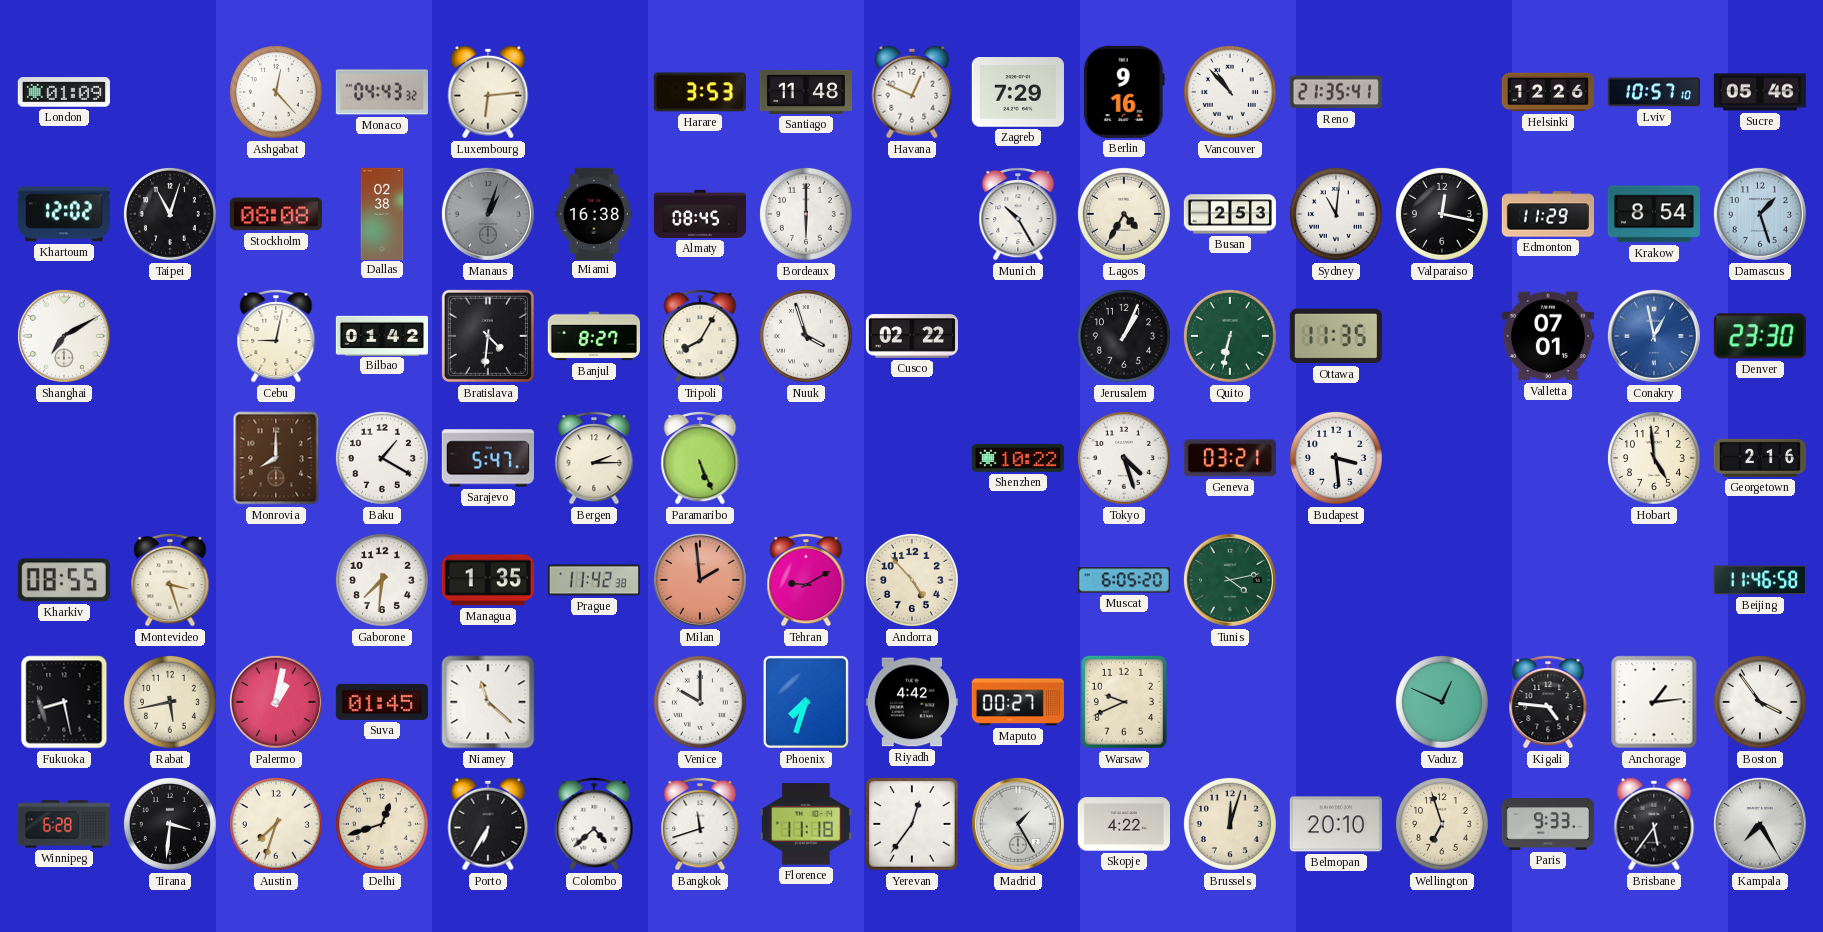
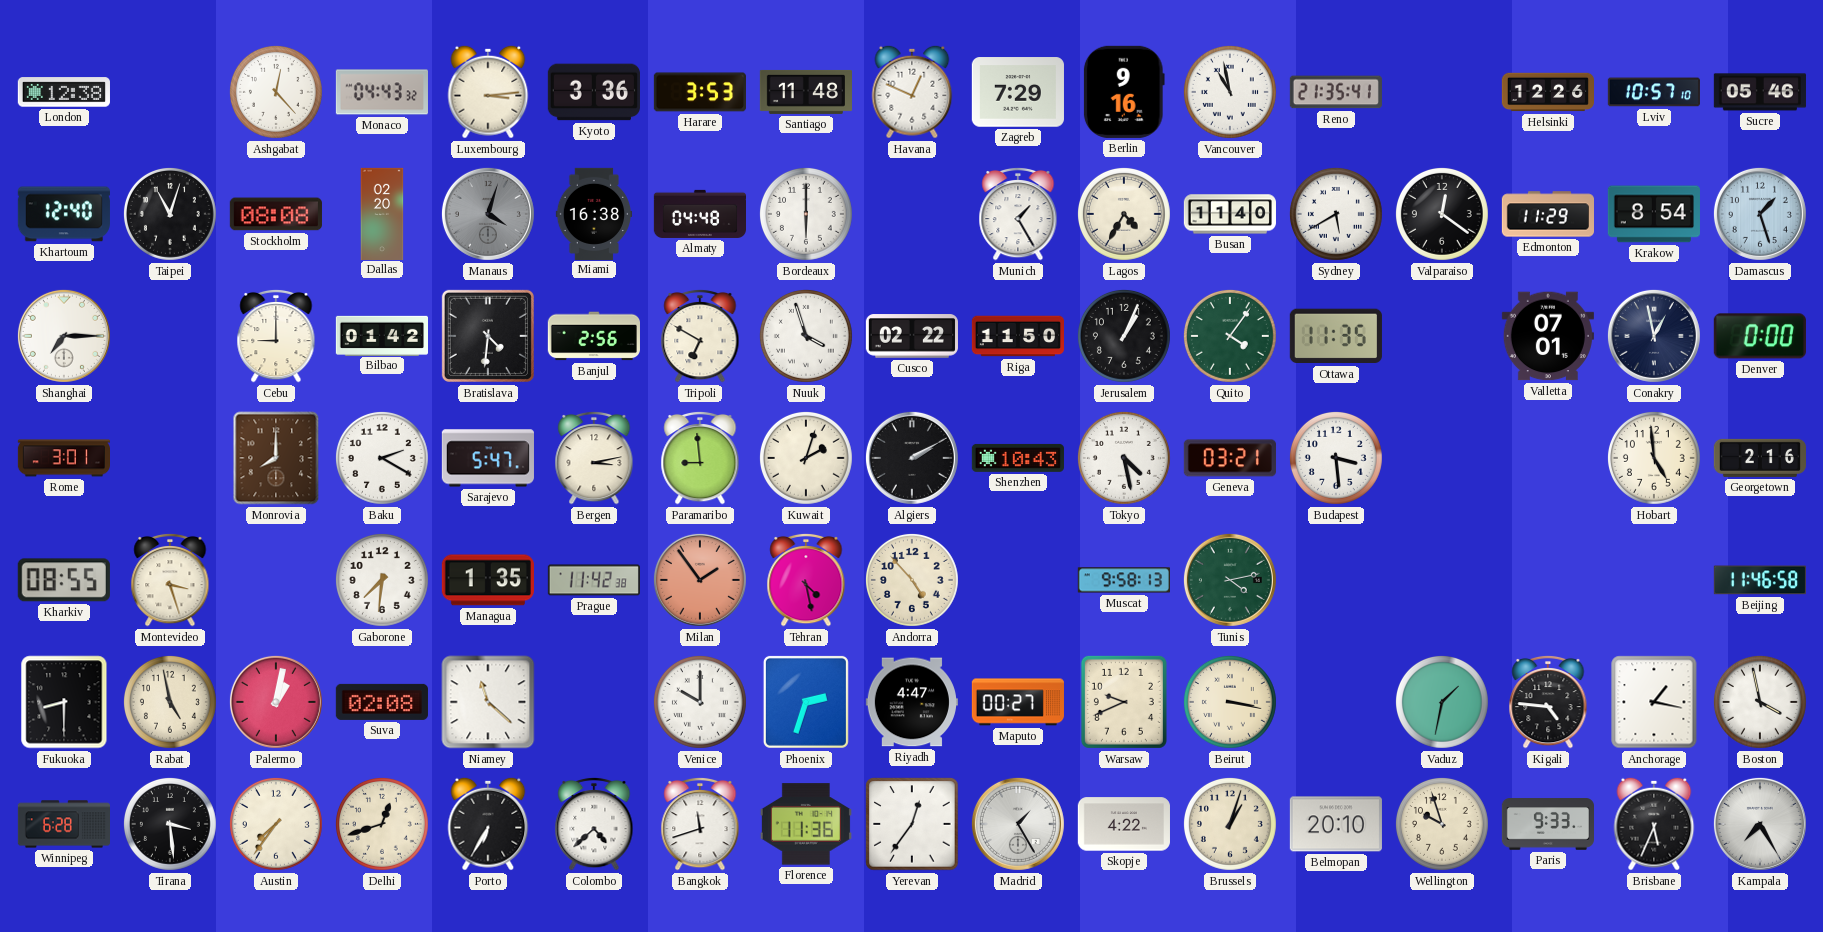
London: 01:09 -> 12:38 (64, 92)
Luxembourg: 6:14 -> 3:14 (488, 92)
Kyoto: none -> 3:36 (594, 92)
Vancouver: 10:53 -> 10:58 (1230, 92)
Khartoum: 12:02 -> 12:40 (64, 214)
Dallas: 02:38 -> 02:20 (382, 213)
Manaus: 1:03 -> 4:03 (488, 214)
Almaty: 08:45 -> 04:48 (699, 214)
Munich: 10:25 -> 1:25 (1018, 214)
Busan: 2:53 -> 11:40 (1230, 214)
Sydney: 11:01 -> 5:40 (1336, 214)
Valparaiso: 12:17 -> 12:21 (1442, 214)
Shanghai: 7:10 -> 7:15 (64, 336)
Cebu: 9:02 -> 9:00 (276, 336)
Banjul: 8:27 -> 2:56 (594, 336)
Tripoli: 8:05 -> 6:50 (700, 336)
Riga: none -> 11:50 (1017, 336)
Quito: 6:32 -> 4:06 (1230, 336)
Conakry dial: blue -> navy (1654, 336)
Denver: 23:30 -> 0:00 (1760, 336)
Rome: none -> 3:01 (63, 458)
Baku: 1:20 -> 2:20 (382, 458)
Bergen: 2:15 -> 3:13 (594, 458)
Paramaribo: 5:26 -> 8:59 (700, 458)
Kuwait: none -> 2:03 (806, 458)
Algiers: none -> 2:10 (912, 458)
Shenzhen: 10:22 -> 10:43 (1018, 458)
Tokyo: 4:27 -> 4:28 (1124, 458)
Milan: 1:59 -> 1:54 (700, 580)
Tehran: 9:10 -> 4:28 (806, 580)
Muscat: 6:05 -> 9:58 (1124, 580)
Fukuoka: 8:28 -> 8:30 (64, 702)
Rabat: 5:43 -> 4:58 (170, 702)
Suva: 01:45 -> 02:08 (382, 702)
Phoenix: 7:33 -> 2:33 (806, 702)
Riyadh: 4:42 -> 4:47 (912, 702)
Beirut: none -> 3:17 (1230, 702)
Vaduz: 12:49 -> 1:32 (1442, 702)
Anchorage: 1:14 -> 1:17 (1654, 702)
Boston: 3:54 -> 3:58 (1760, 702)
Tirana: 3:31 -> 3:29 (170, 824)
Austin: 7:33 -> 7:36 (276, 824)
Florence: 11:18 -> 11:36 (806, 824)
Brussels: 12:03 -> 1:03 (1230, 824)
Wellington: 6:57 -> 9:57 (1442, 824)
Brisbane: 5:36 -> 5:34 (1654, 824)
